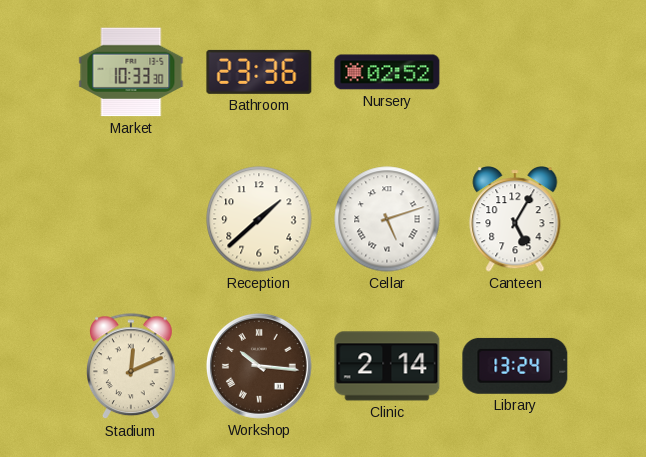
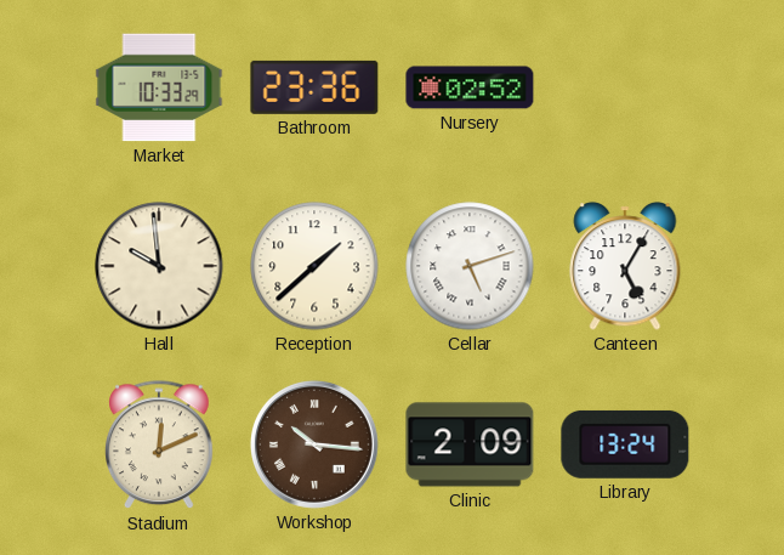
Market: 10:33:30 -> 10:33:29 (159, 87)
Hall: none -> 9:59 (159, 266)
Clinic: 2:14 -> 2:09 (470, 444)
